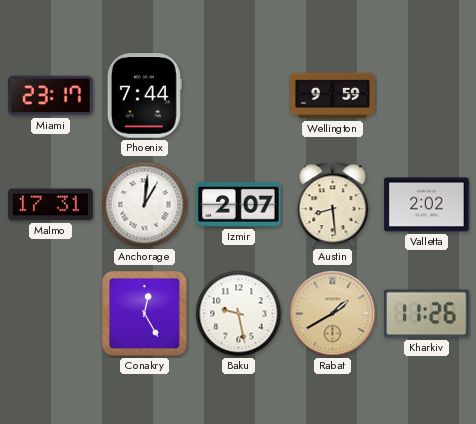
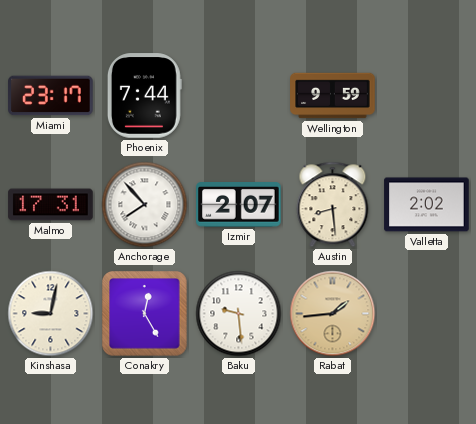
Anchorage: 1:01 -> 7:53 (145, 205)
Kinshasa: none -> 9:02 (51, 314)
Baku: 9:28 -> 9:29 (239, 314)
Rabat: 1:40 -> 1:44 (333, 314)
Kharkiv: 11:26 -> none (427, 314)
